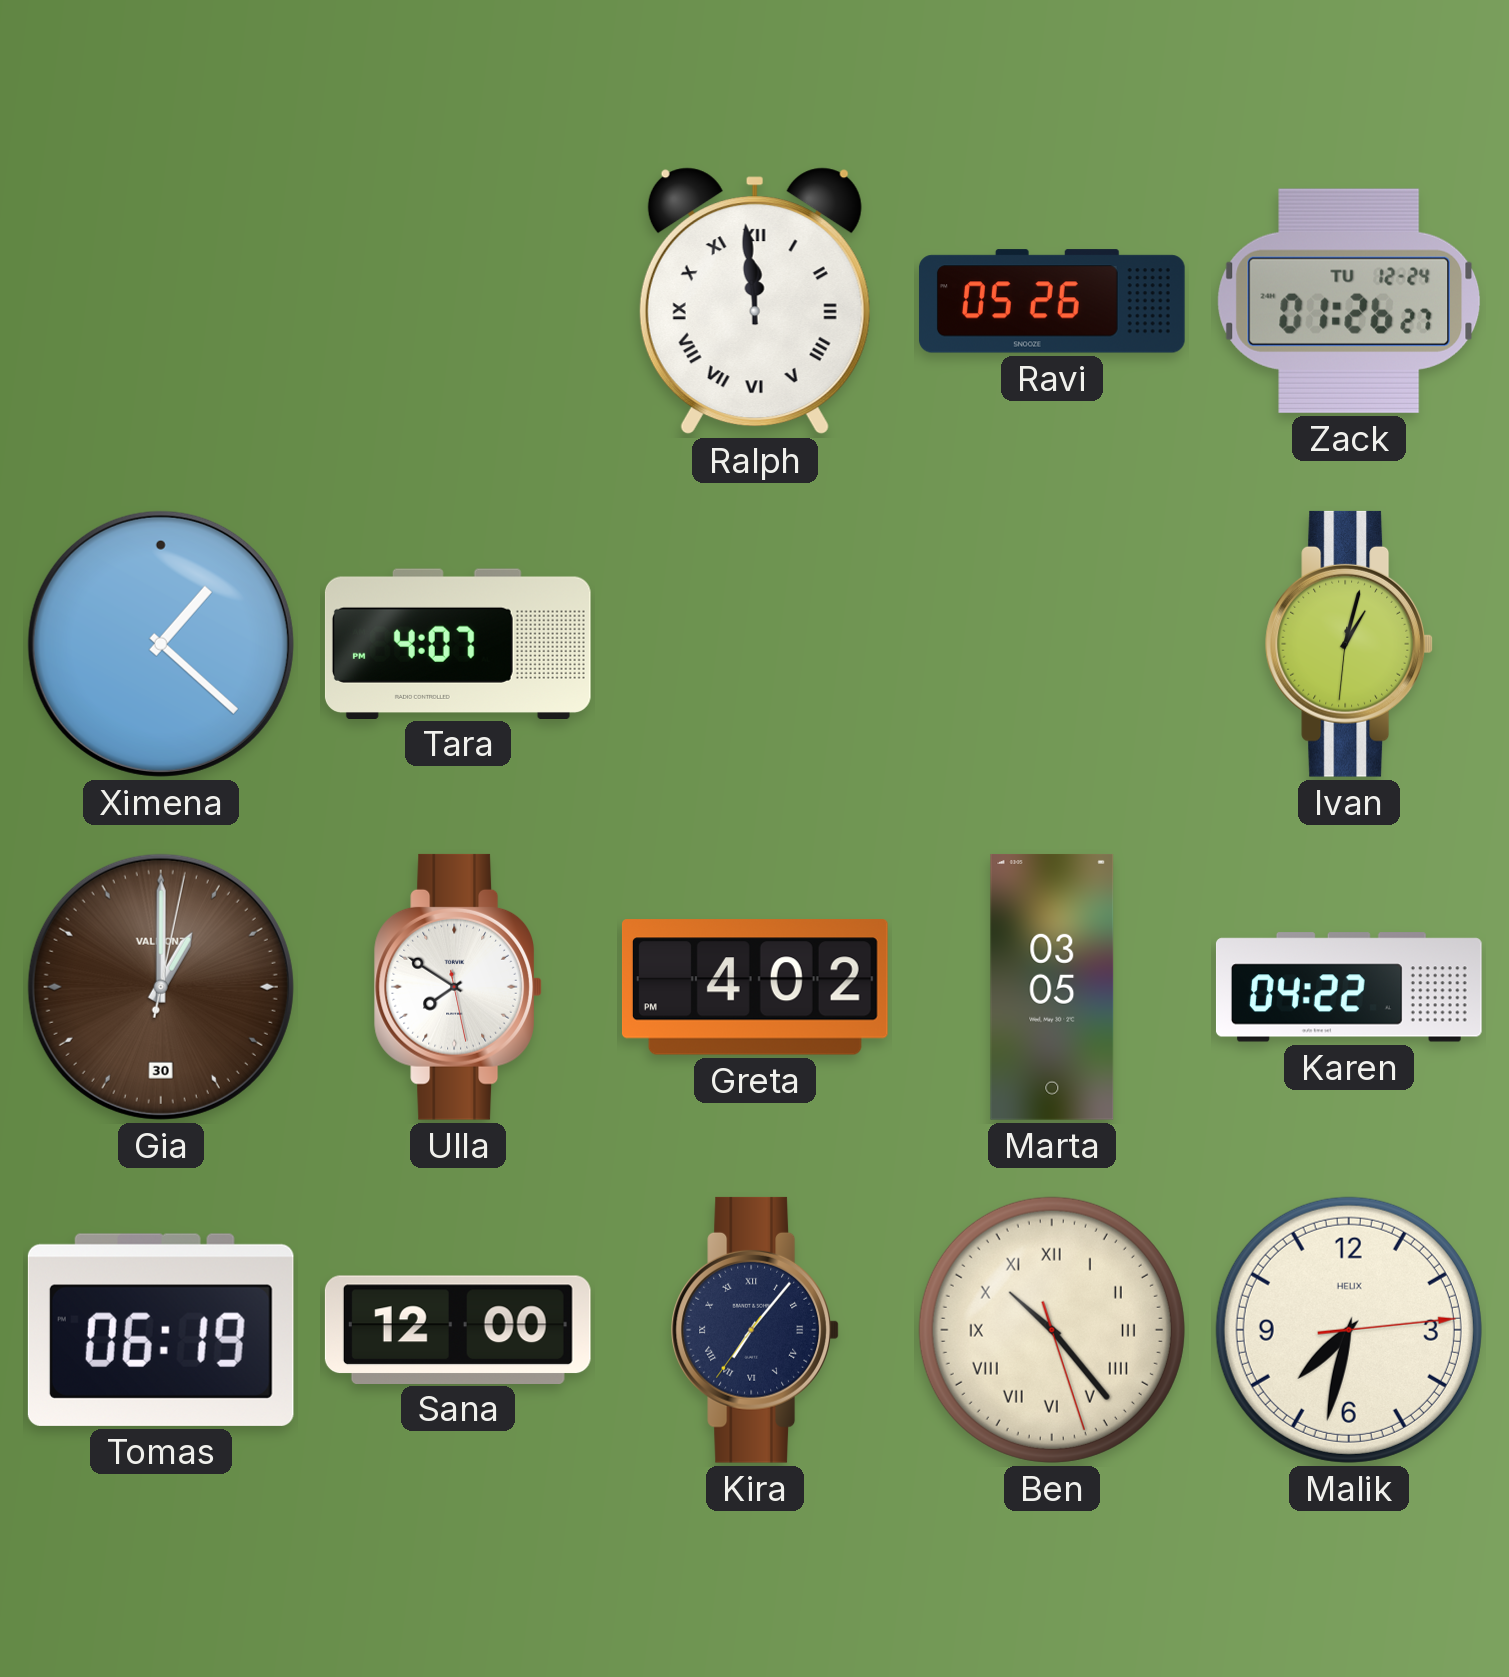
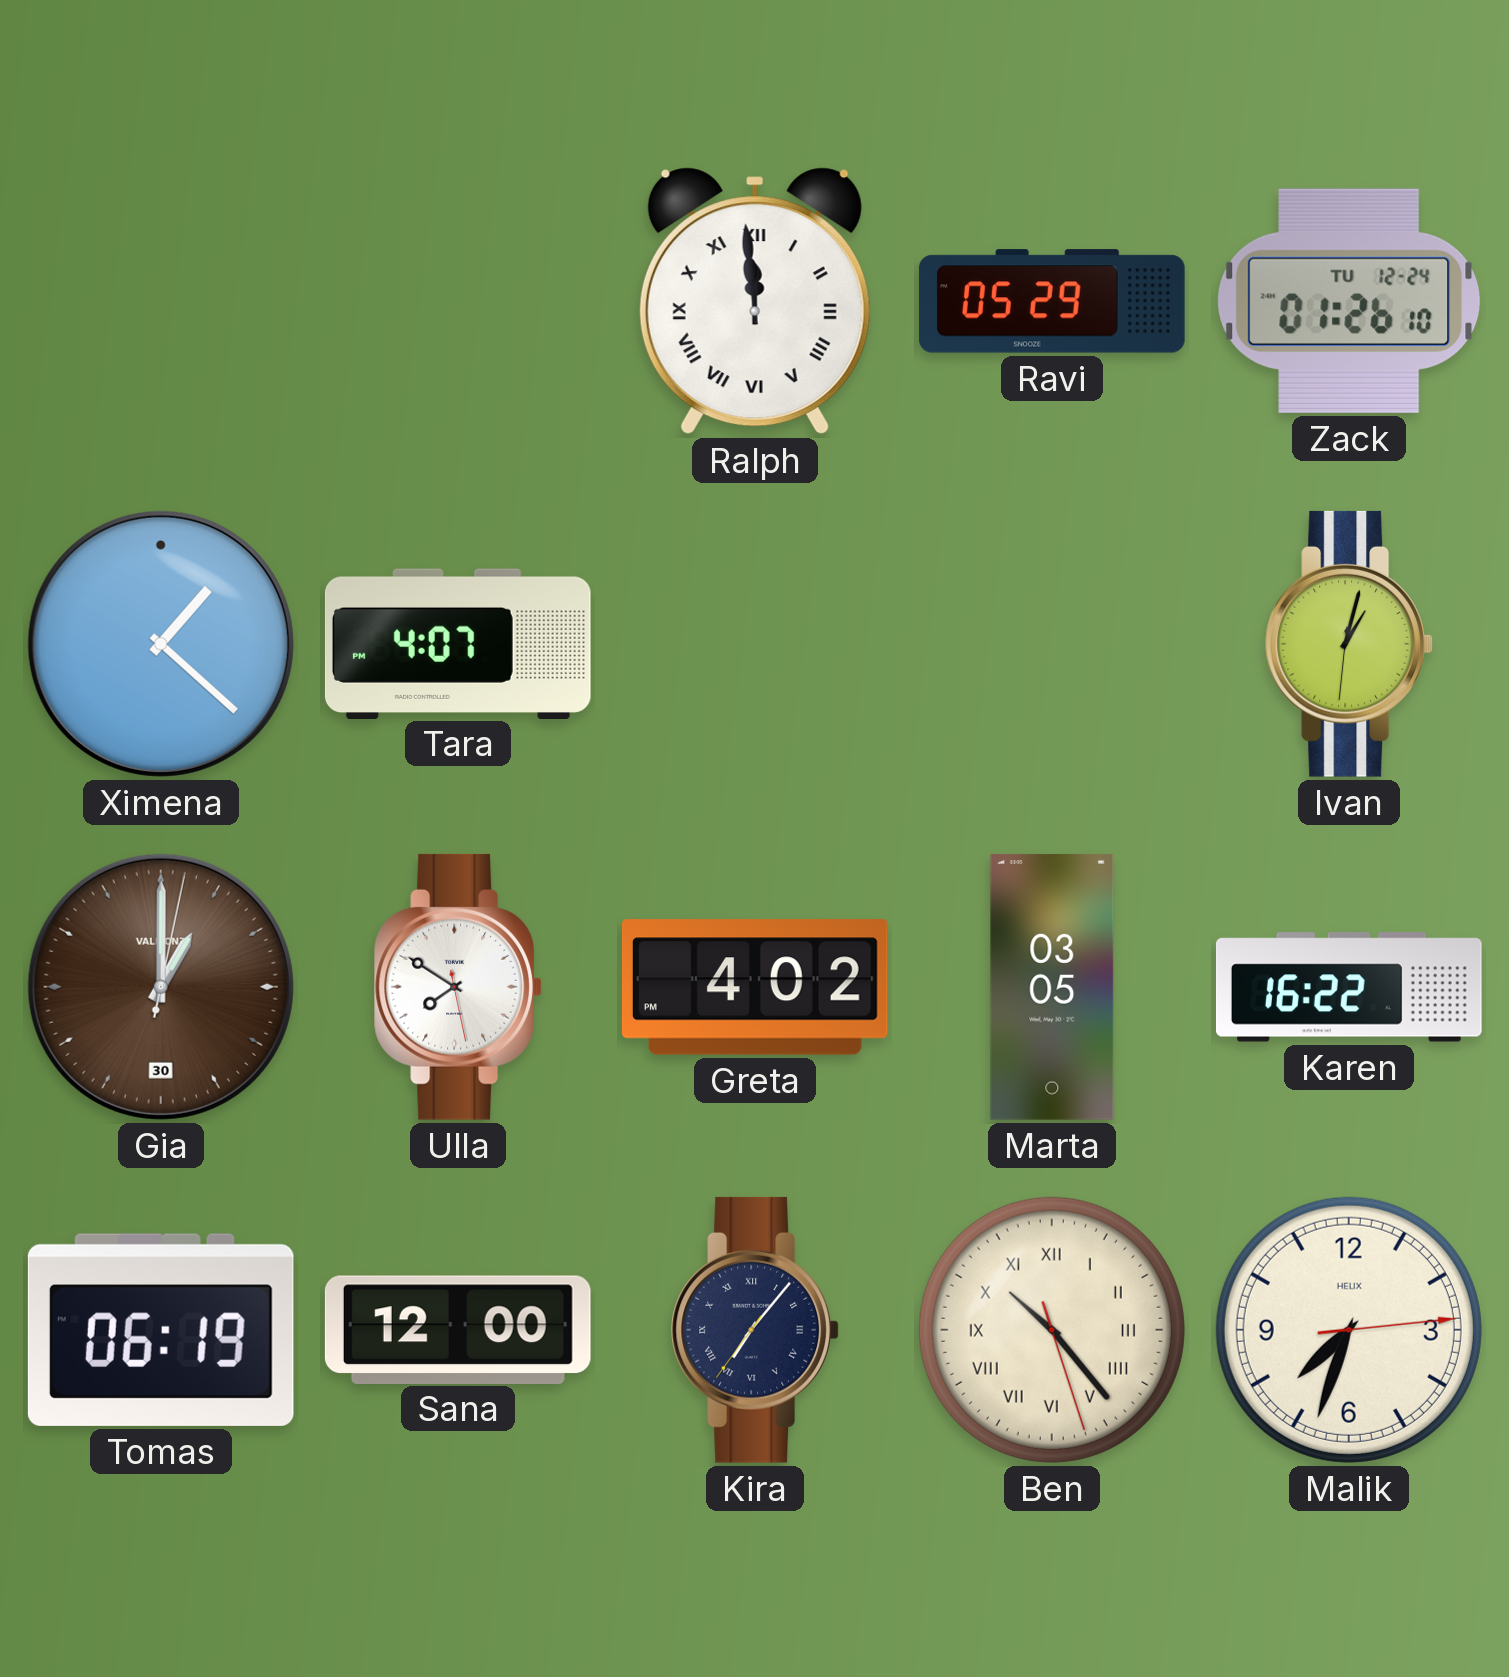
Ravi: 05:26 -> 05:29 (1052, 301)
Zack: 01:26:27 -> 01:26:10 (1349, 301)
Karen: 04:22 -> 16:22 (1349, 987)
Malik: 7:32 -> 7:33 (1349, 1330)
